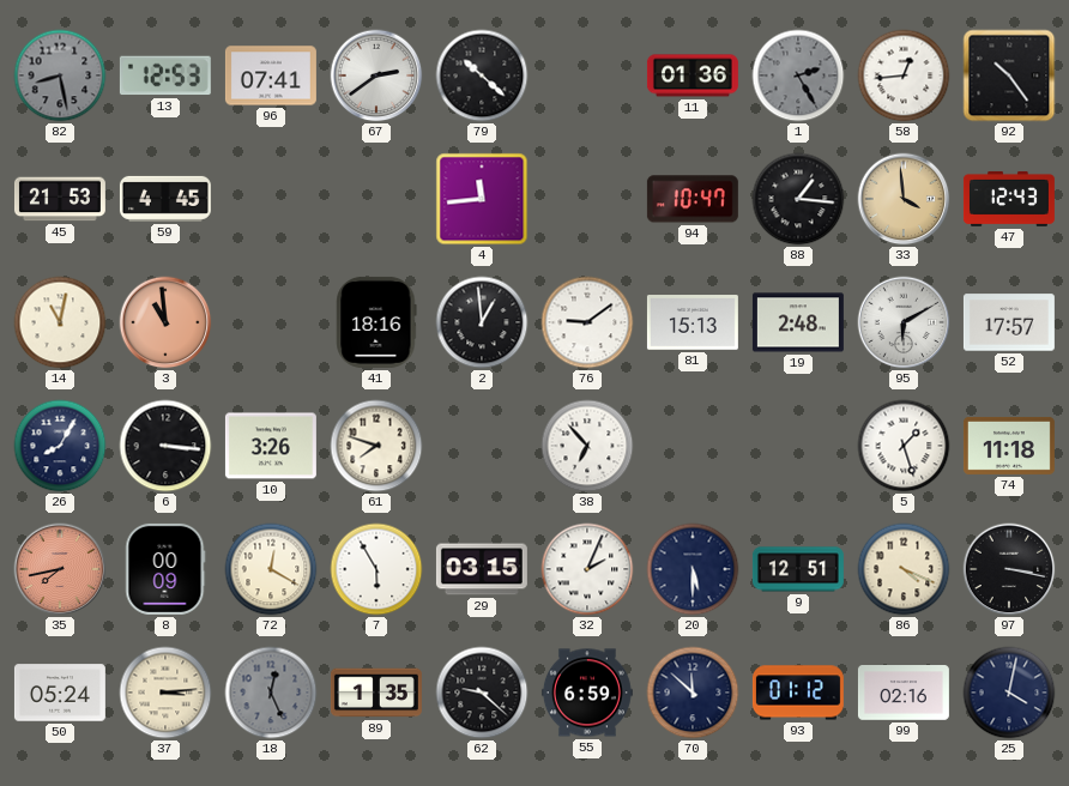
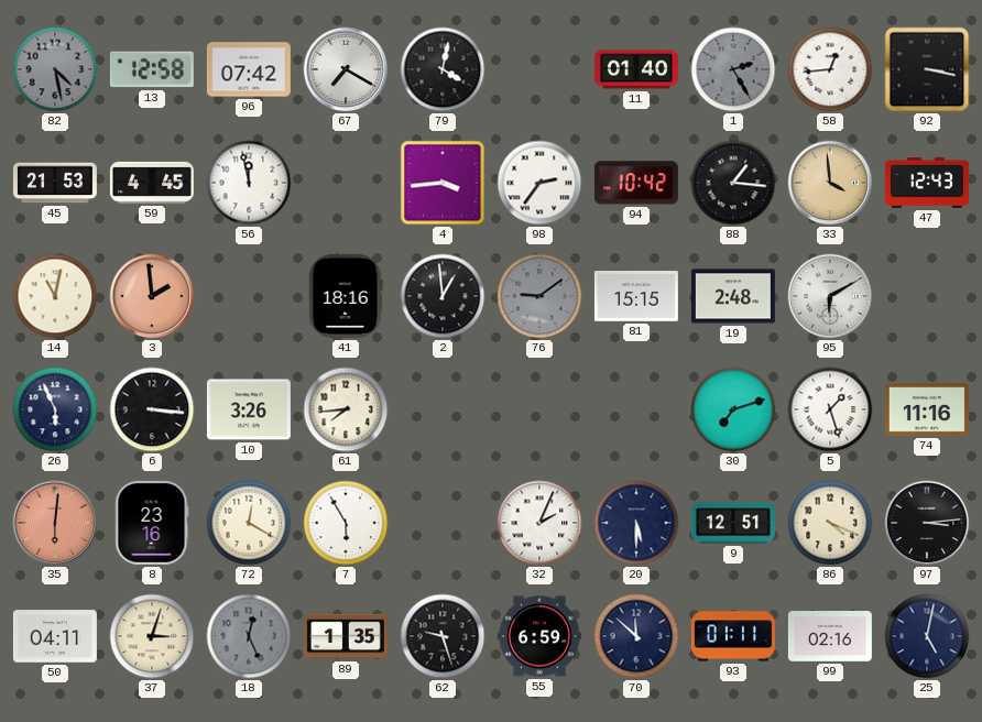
82: 8:28 -> 4:28 (55, 69)
13: 12:53 -> 12:58 (152, 69)
96: 07:41 -> 07:42 (249, 69)
67: 2:39 -> 7:20 (346, 69)
79: 10:22 -> 4:02 (443, 69)
11: 01:36 -> 01:40 (636, 69)
92: 10:24 -> 3:17 (927, 69)
56: none -> 11:58 (249, 183)
4: 11:44 -> 3:44 (443, 183)
98: none -> 2:36 (539, 183)
94: 10:47 -> 10:42 (636, 183)
3: 10:59 -> 1:59 (152, 296)
76 dial: white -> grey (539, 296)
81: 15:13 -> 15:15 (636, 296)
52: 17:57 -> none (1009, 322)
26: 8:05 -> 5:56 (55, 409)
61: 7:48 -> 7:44 (346, 409)
38: 6:53 -> none (587, 446)
30: none -> 7:12 (733, 409)
74: 11:18 -> 11:16 (927, 409)
35: 7:43 -> 6:01 (55, 523)
8: 00:09 -> 23:16 (152, 523)
29: 03:15 -> none (482, 569)
97: 3:17 -> 3:14 (927, 523)
50: 05:24 -> 04:11 (55, 636)
37: 3:14 -> 3:03 (152, 636)
62: 9:22 -> 9:27 (443, 636)
93: 01:12 -> 01:11 (733, 636)
25: 4:02 -> 5:02 (927, 636)
